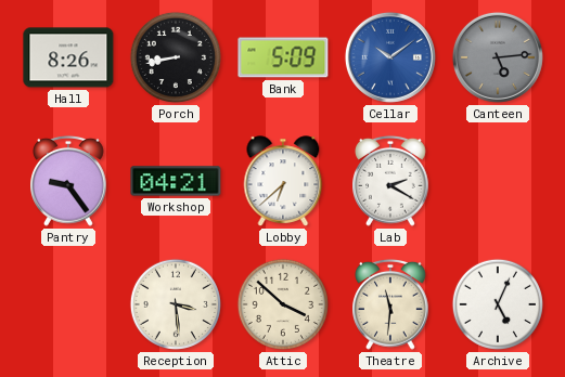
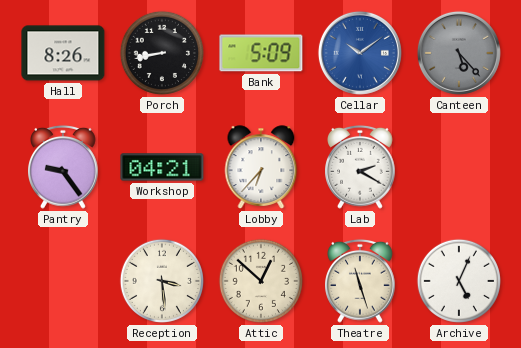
Canteen: 5:14 -> 5:23 (459, 53)
Lobby: 6:38 -> 6:37 (261, 167)
Attic: 3:52 -> 12:52 (261, 281)
Theatre: 11:31 -> 11:27 (361, 281)
